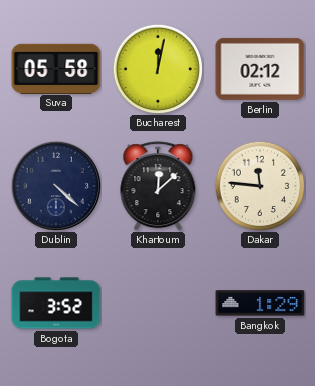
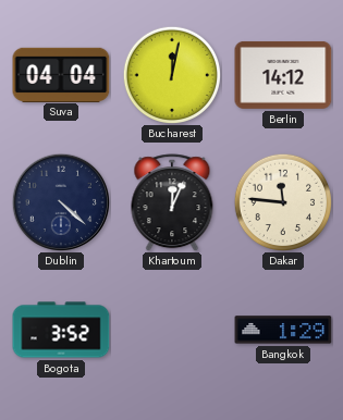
Suva: 05:58 -> 04:04 (61, 74)
Berlin: 02:12 -> 14:12 (283, 75)
Khartoum: 12:08 -> 12:04 (172, 202)
